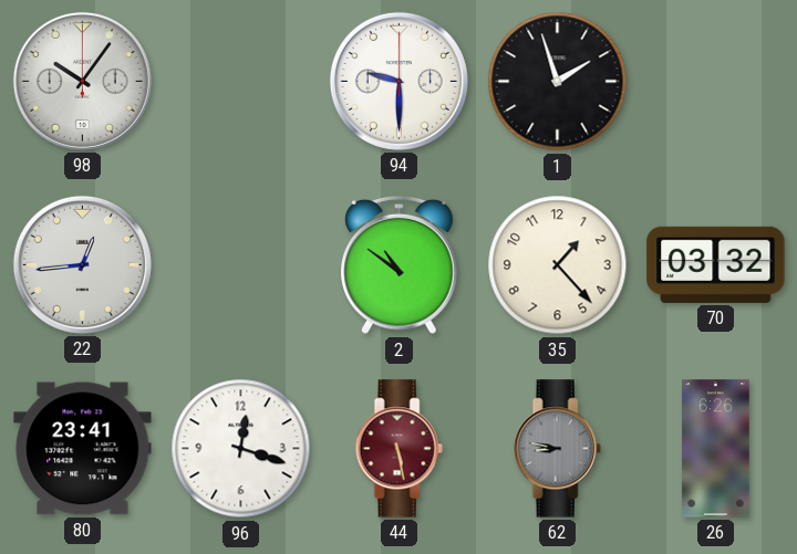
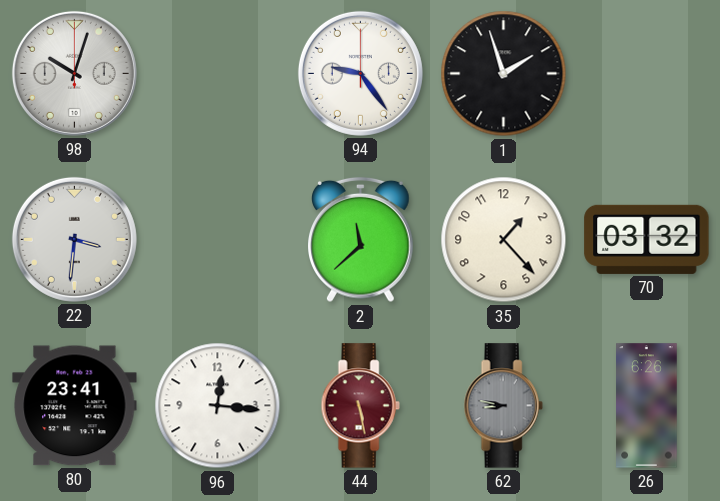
98: 10:06 -> 10:03 (74, 73)
94: 9:30 -> 9:24 (360, 73)
22: 12:44 -> 3:31 (74, 239)
2: 10:51 -> 11:38 (361, 240)
96: 12:18 -> 12:16 (218, 406)
